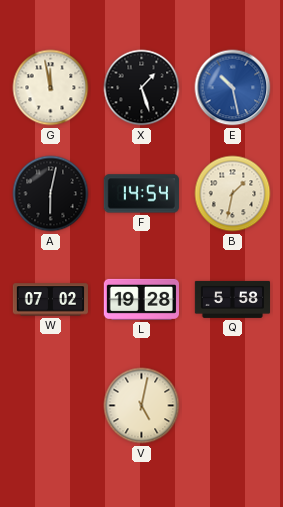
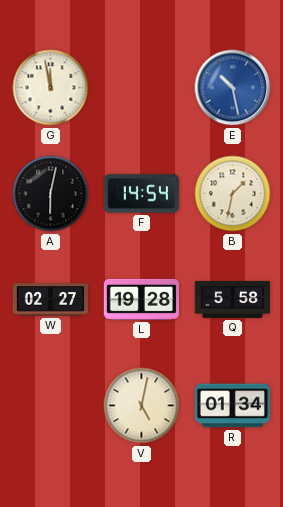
X: 1:27 -> none (142, 88)
W: 07:02 -> 02:27 (50, 300)
R: none -> 01:34 (232, 406)
